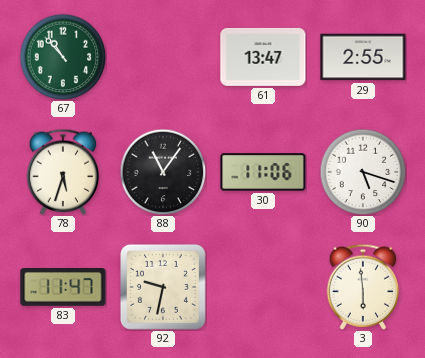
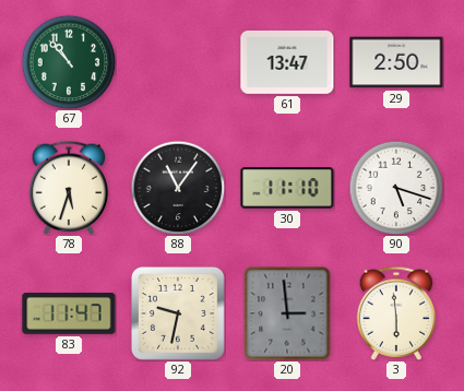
29: 2:55 -> 2:50 (396, 62)
30: 11:06 -> 11:10 (287, 188)
20: none -> 2:59 (287, 313)
